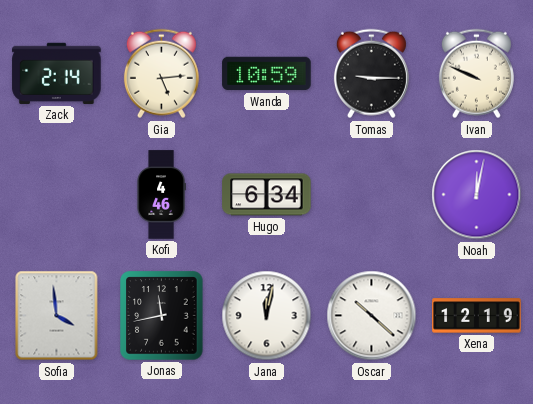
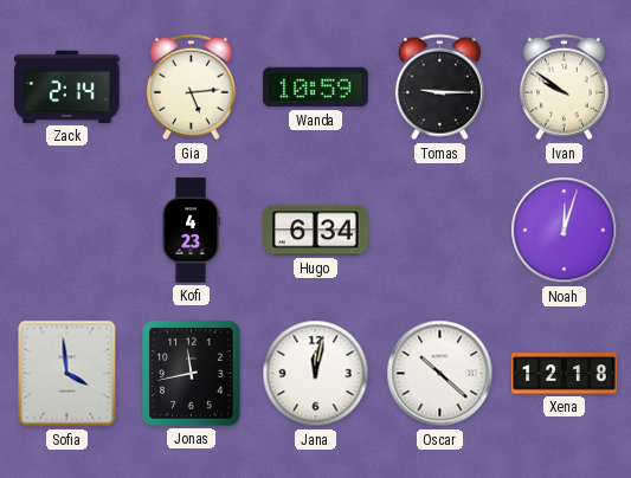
Ivan: 9:49 -> 9:51 (564, 88)
Kofi: 4:46 -> 4:23 (191, 231)
Noah: 12:02 -> 12:03 (565, 231)
Xena: 12:19 -> 12:18 (565, 374)
